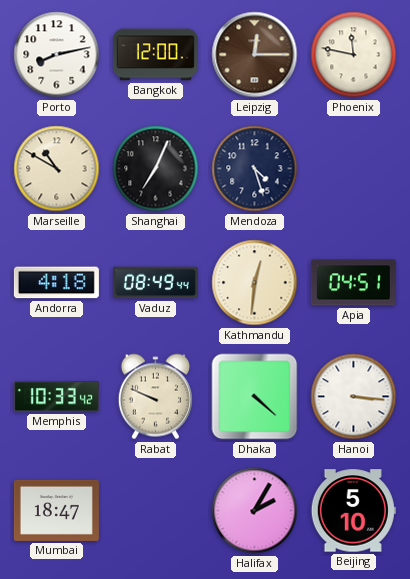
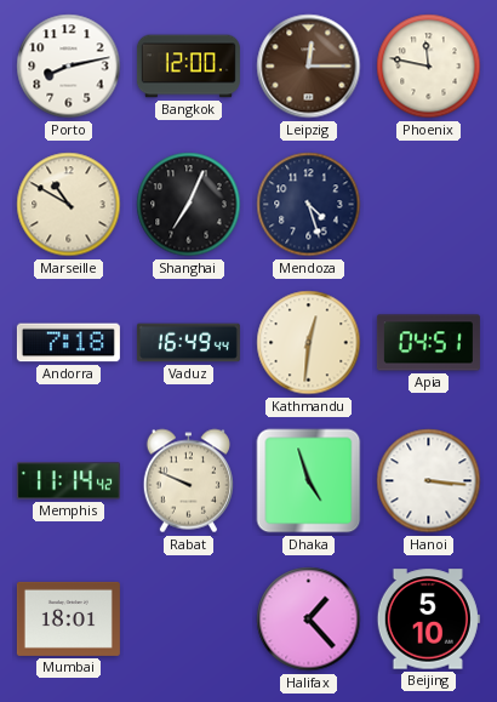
Andorra: 4:18 -> 7:18 (68, 343)
Vaduz: 08:49 -> 16:49 (188, 343)
Memphis: 10:33 -> 11:14 (68, 481)
Dhaka: 4:22 -> 4:57 (309, 481)
Mumbai: 18:47 -> 18:01 (68, 618)
Halifax: 2:05 -> 1:23 (309, 620)
